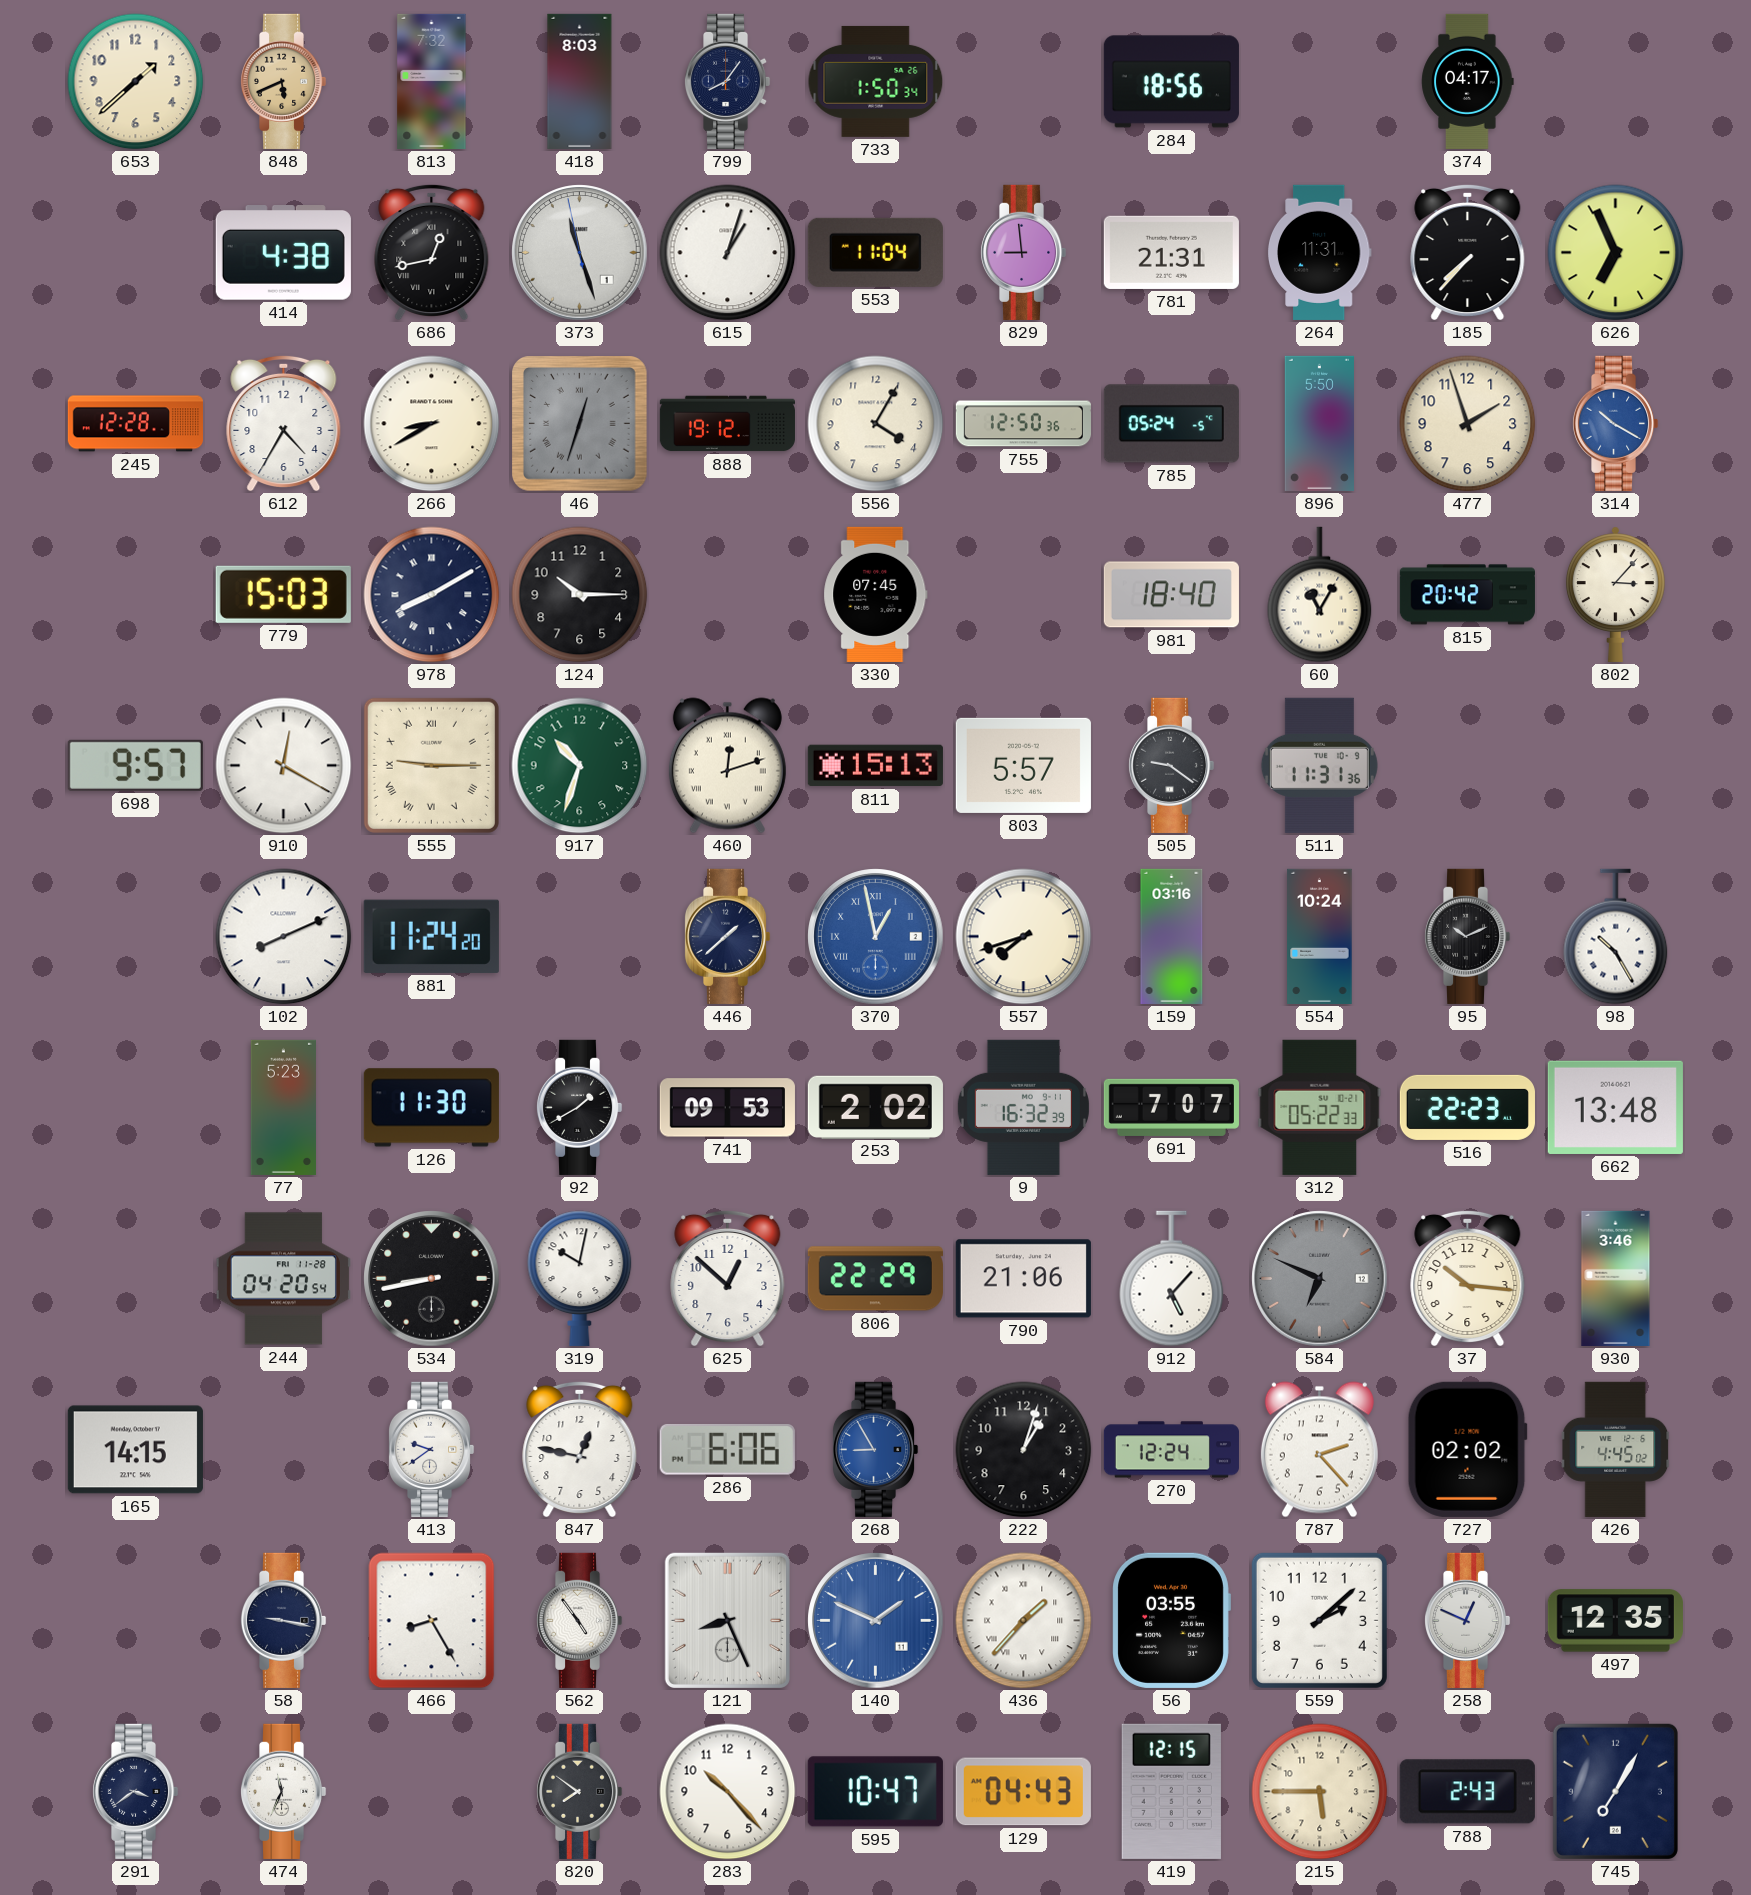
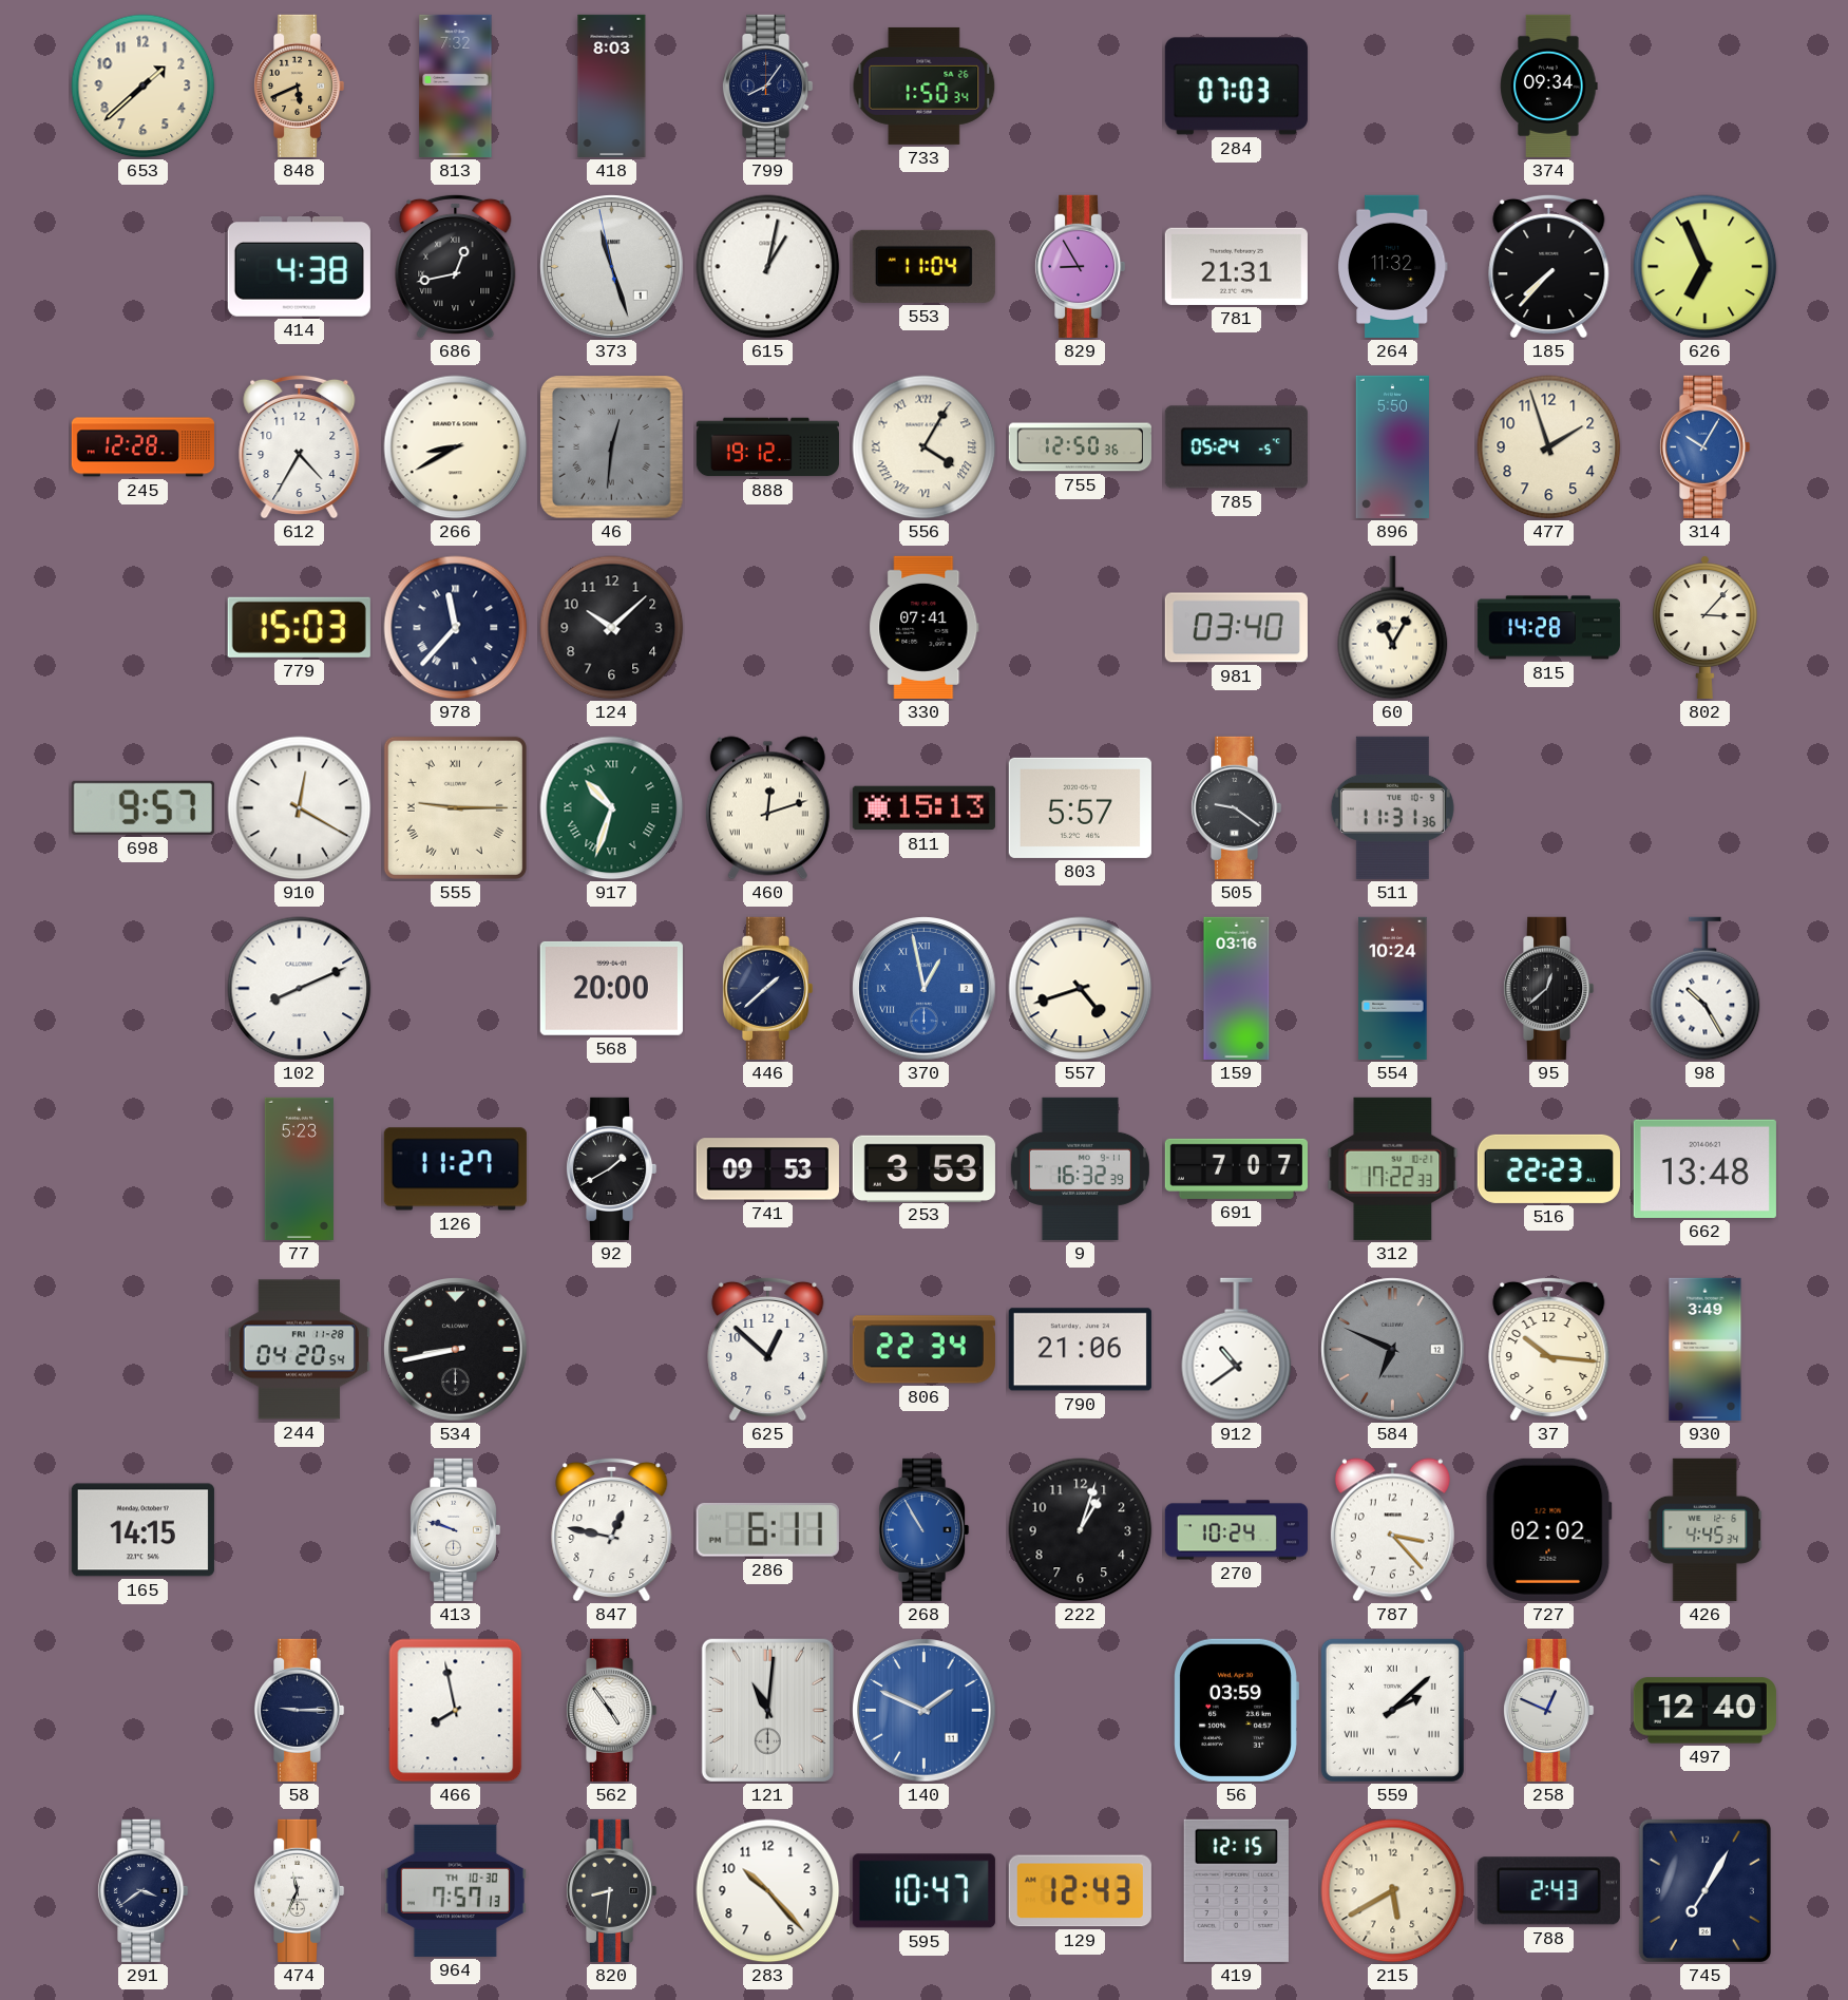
284: 18:56 -> 07:03 (1236, 87)
374: 04:17 -> 09:34 (1549, 85)
615: 1:03 -> 1:02 (768, 267)
829: 8:59 -> 8:55 (1080, 266)
264: 11:31 -> 11:32 (1392, 266)
46: 12:33 -> 12:31 (612, 447)
556 numerals: Arabic -> Roman (925, 447)
314: 10:20 -> 10:05 (1704, 446)
978: 8:10 -> 11:37 (456, 628)
124: 10:15 -> 10:08 (612, 628)
330: 07:45 -> 07:41 (925, 627)
981: 18:40 -> 03:40 (1236, 628)
815: 20:42 -> 14:28 (1548, 628)
917 numerals: Arabic -> Roman (612, 808)
881: 11:24 -> none (431, 936)
568: none -> 20:00 (611, 988)
557: 7:42 -> 4:42 (1081, 989)
95: 10:11 -> 12:38 (1548, 988)
126: 11:30 -> 11:27 (455, 1169)
253: 2:02 -> 3:53 (923, 1168)
312: 05:22 -> 17:22 (1393, 1168)
319: 10:02 -> none (580, 1278)
806: 22:29 -> 22:34 (923, 1350)
912: 5:07 -> 10:39 (1237, 1350)
930: 3:46 -> 3:49 (1706, 1349)
413: 9:39 -> 9:48 (455, 1529)
286: 6:06 -> 6:11 (767, 1529)
268: 8:55 -> 10:55 (923, 1529)
270: 12:24 -> 10:24 (1236, 1530)
787: 2:23 -> 3:23 (1392, 1530)
426: 4:45:02 -> 4:45:34 (1706, 1529)
58: 9:17 -> 9:15 (299, 1710)
466: 8:25 -> 7:58 (456, 1711)
121: 8:26 -> 11:01 (767, 1710)
436: 1:37 -> none (1024, 1621)
56: 03:55 -> 03:59 (1236, 1710)
559 numerals: Arabic -> Roman (1392, 1710)
497: 12:35 -> 12:40 (1704, 1711)
964: none -> 7:57 (455, 1890)
820: 7:51 -> 8:31 (611, 1890)
129: 04:43 -> 12:43 (1080, 1891)
215: 5:45 -> 5:40 (1393, 1891)
